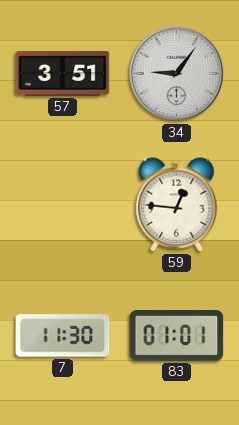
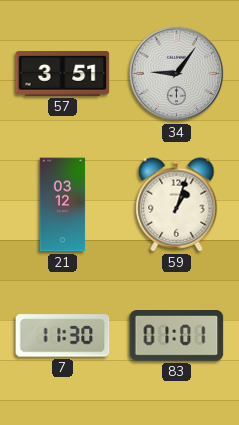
21: none -> 03:12 (63, 205)
59: 12:46 -> 1:03 (177, 205)
